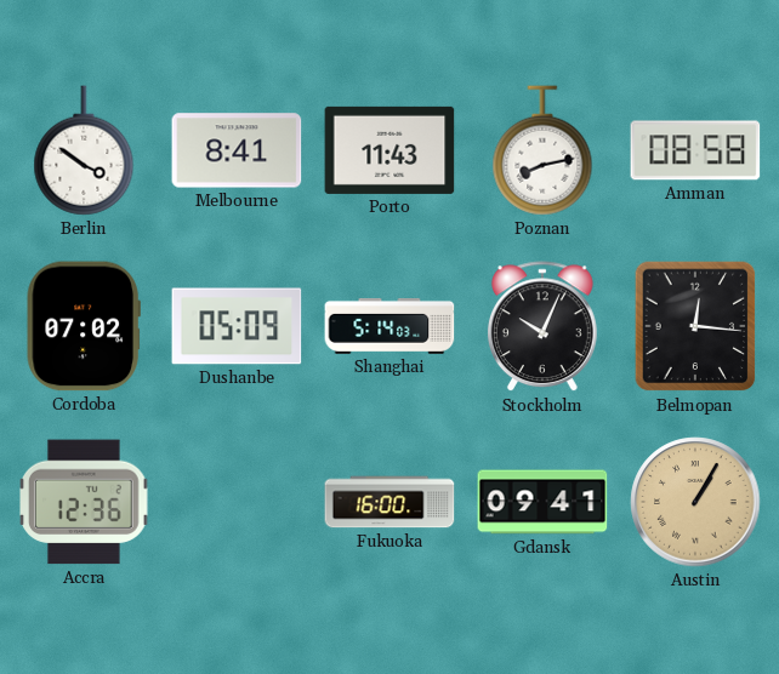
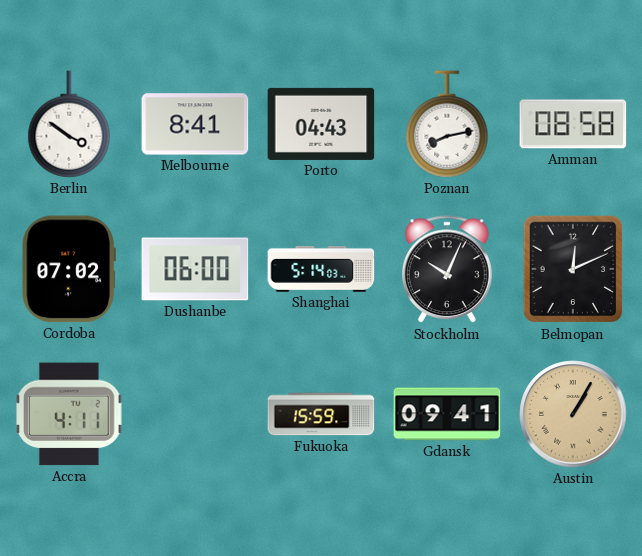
Porto: 11:43 -> 04:43 (321, 124)
Dushanbe: 05:09 -> 06:00 (195, 269)
Belmopan: 12:16 -> 12:11 (573, 269)
Accra: 12:36 -> 4:11 (70, 414)
Fukuoka: 16:00 -> 15:59 (321, 414)
